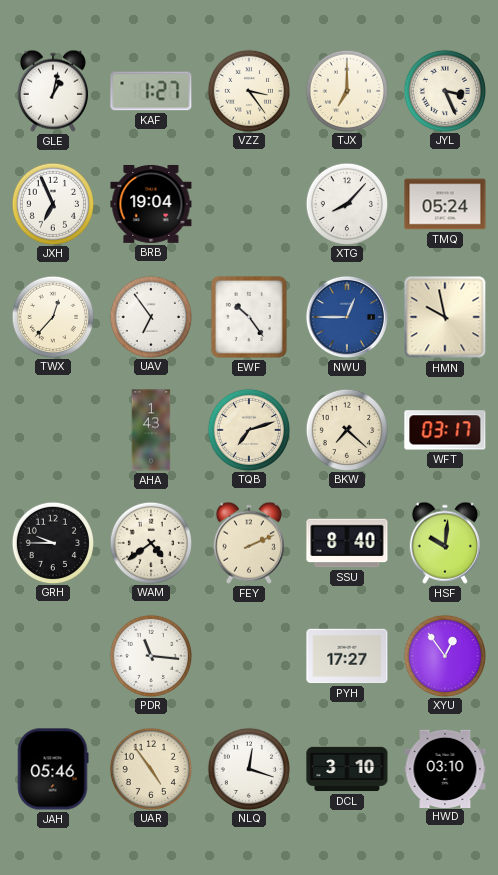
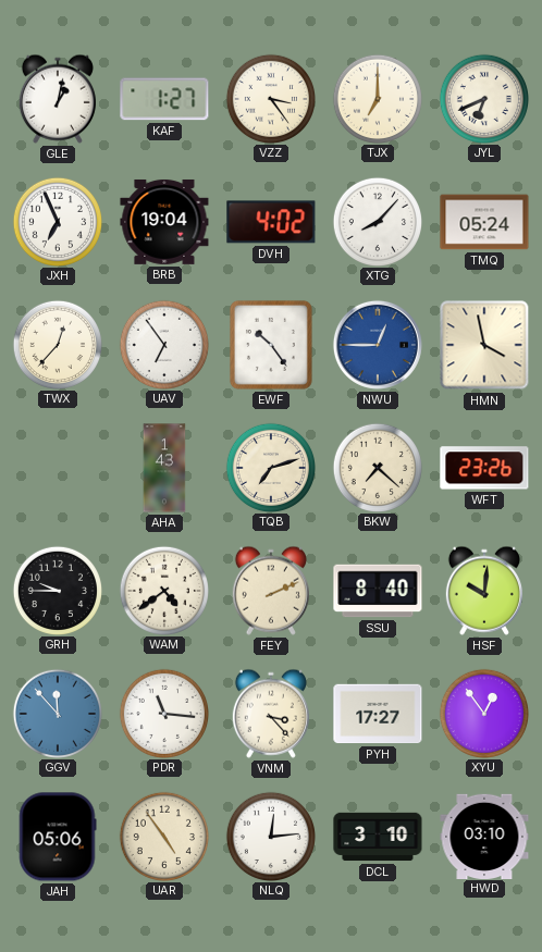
JYL: 3:26 -> 6:41 (483, 98)
DVH: none -> 4:02 (271, 222)
HMN: 9:58 -> 3:58 (484, 345)
WFT: 03:17 -> 23:26 (484, 468)
GGV: none -> 11:53 (57, 713)
VNM: none -> 3:23 (271, 714)
JAH: 05:46 -> 05:06 (58, 837)
NLQ: 12:18 -> 12:14 (270, 836)
